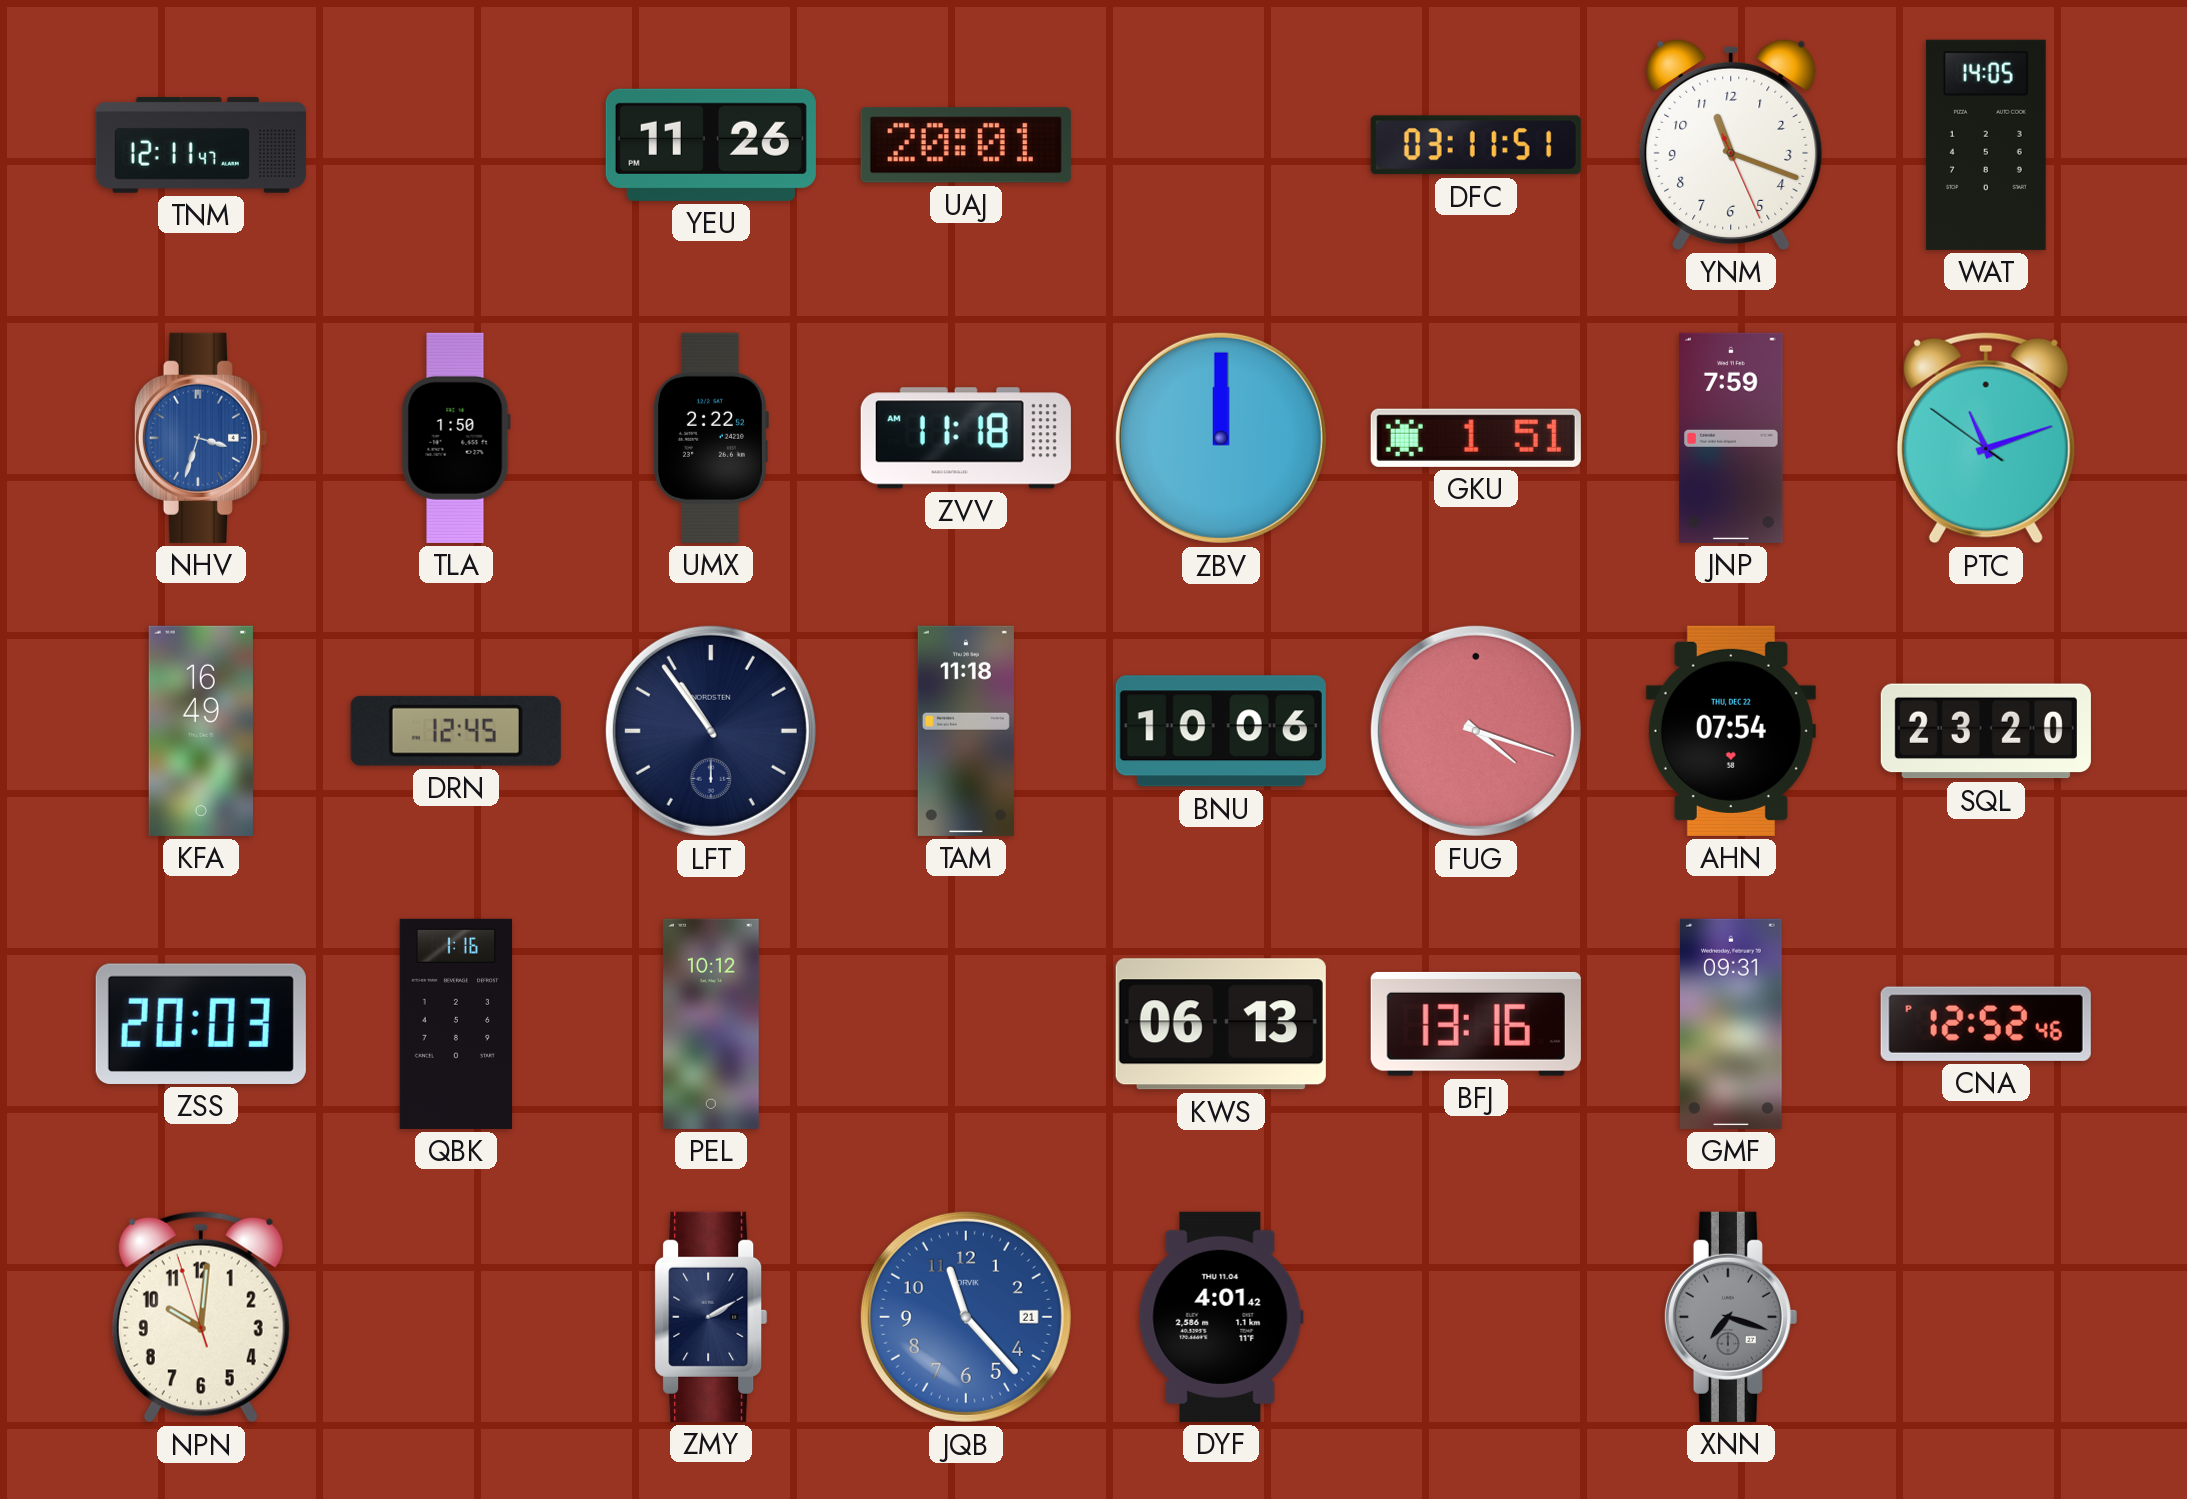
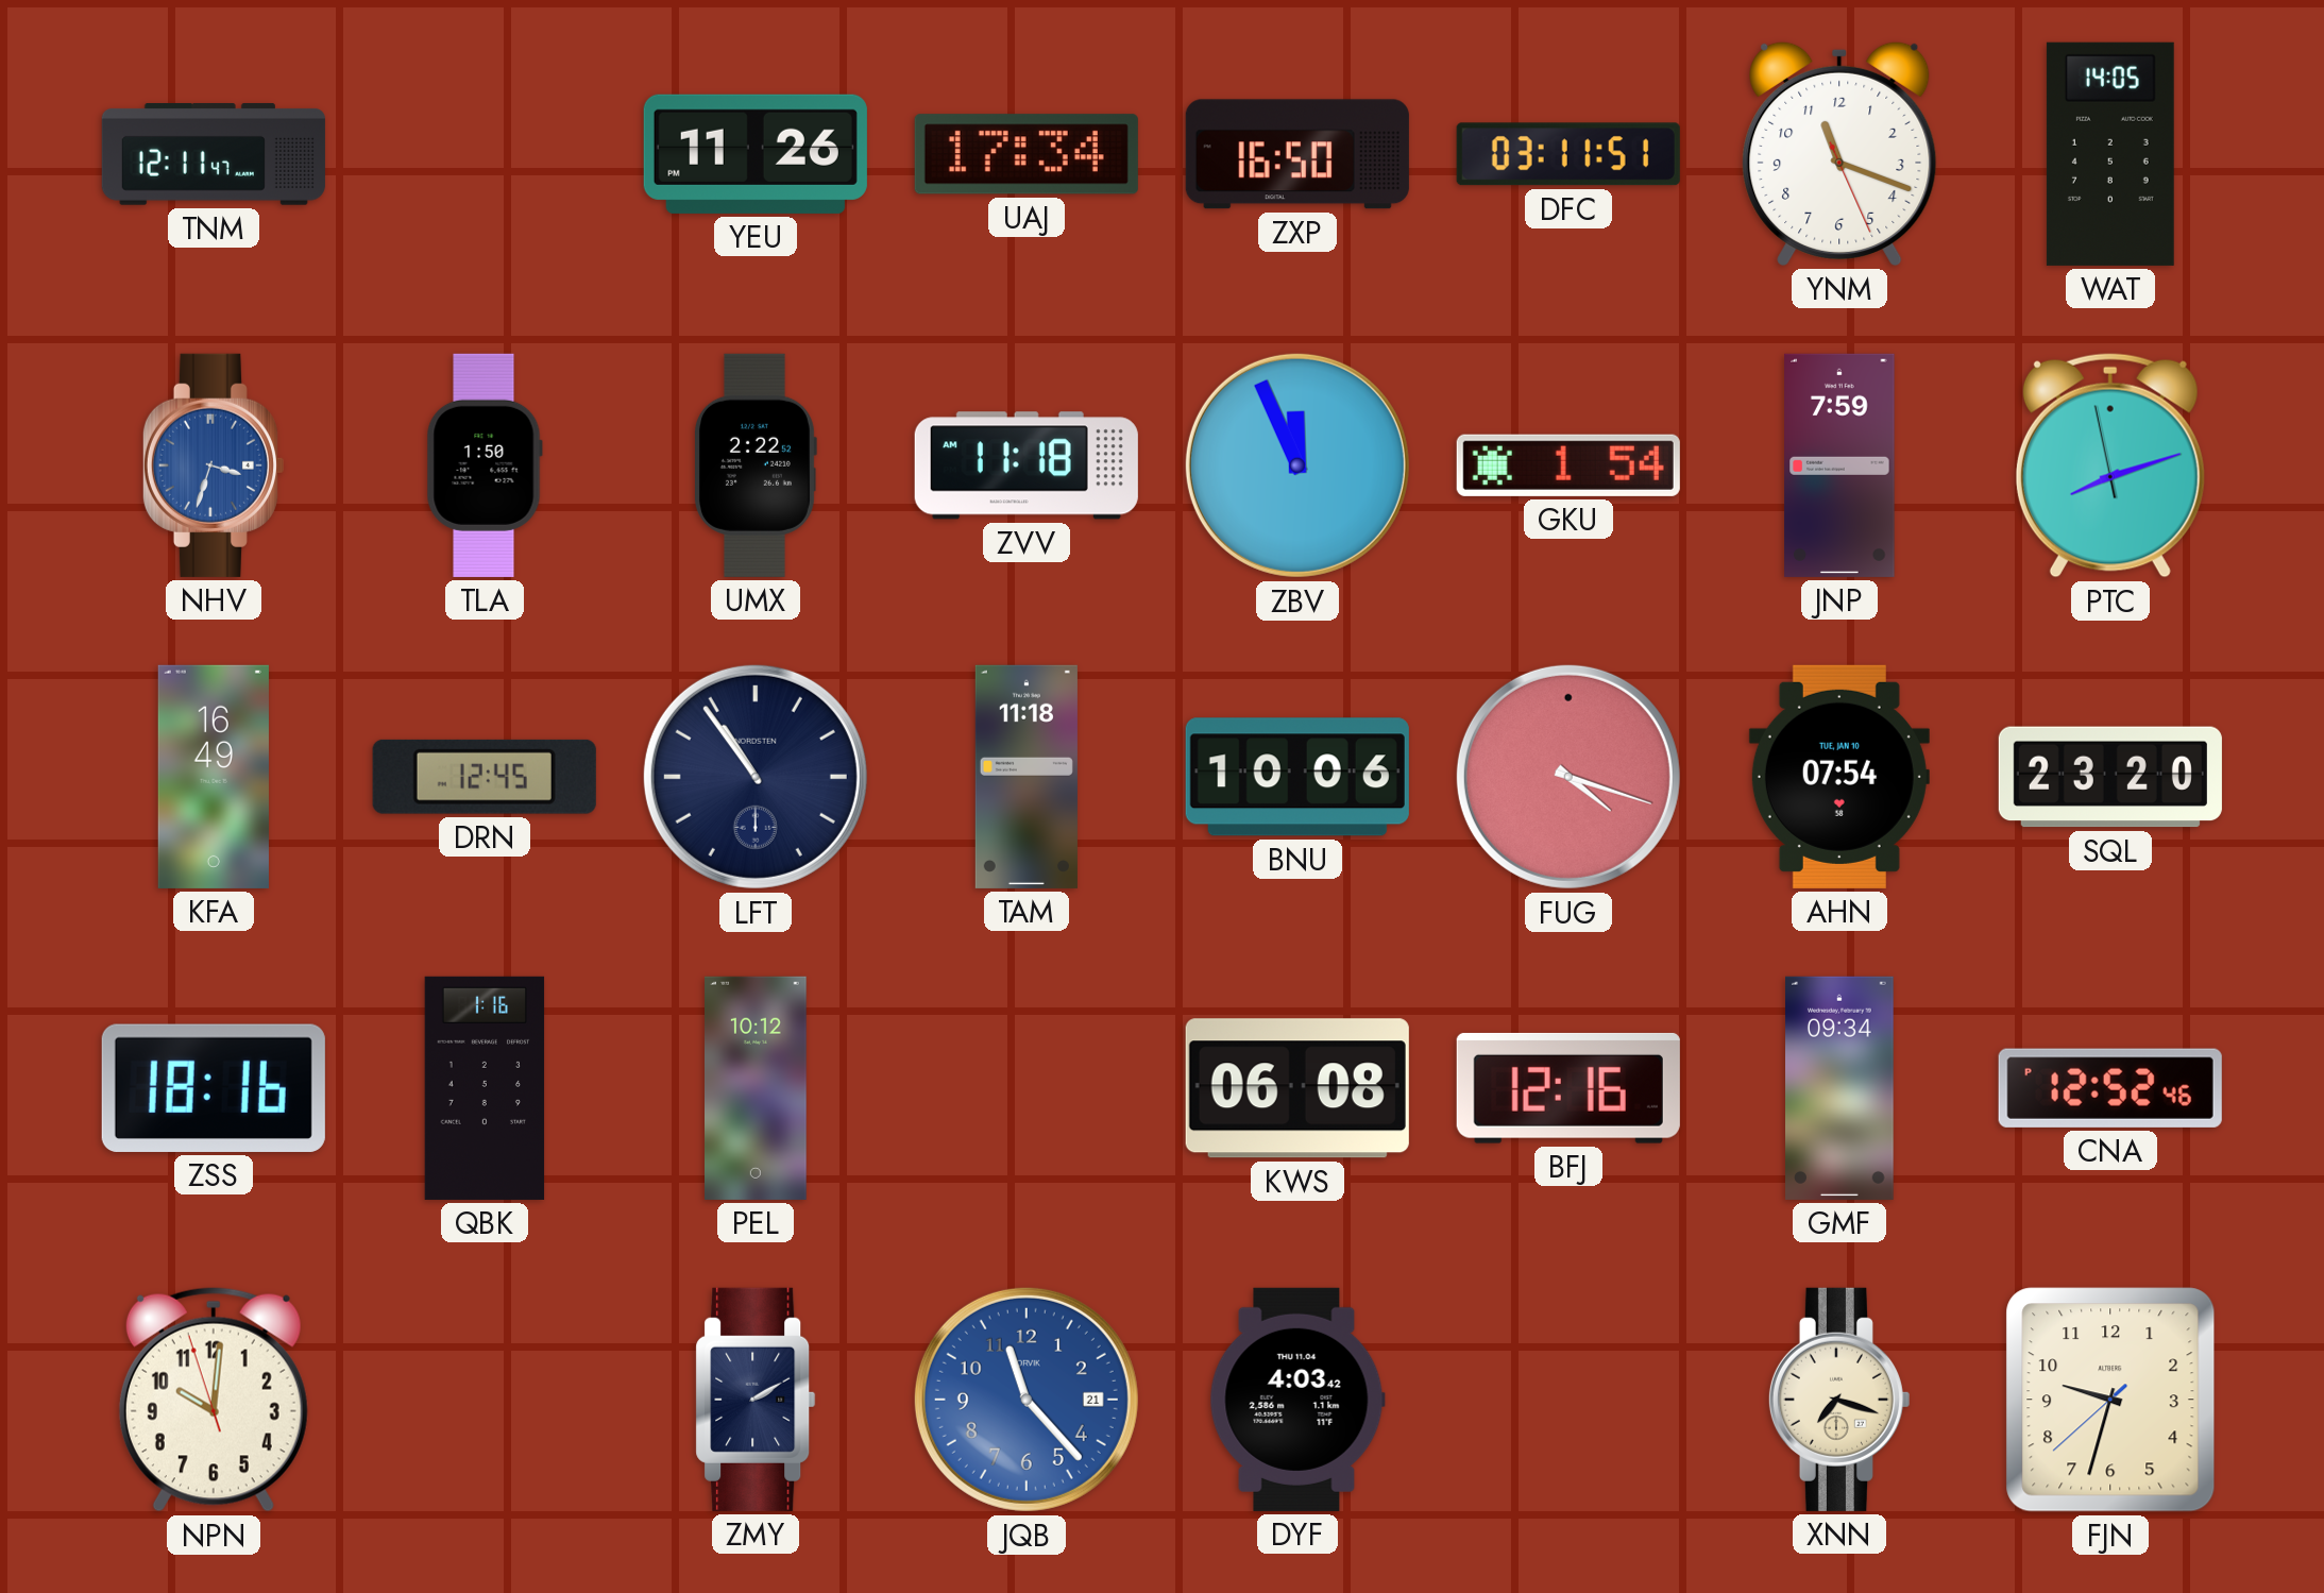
UAJ: 20:01 -> 17:34 (1027, 154)
ZXP: none -> 16:50 (1297, 154)
ZBV: 12:00 -> 11:56 (1297, 465)
GKU: 1:51 -> 1:54 (1568, 465)
PTC: 11:11 -> 8:11 (2110, 465)
AHN date: THU, DEC 22 -> TUE, JAN 10 (1839, 777)
ZSS: 20:03 -> 18:16 (214, 1088)
KWS: 06:13 -> 06:08 (1297, 1088)
BFJ: 13:16 -> 12:16 (1568, 1088)
GMF: 09:31 -> 09:34 (1840, 1088)
DYF: 4:01 -> 4:03 (1297, 1400)
XNN dial: grey -> cream (1838, 1400)
FJN: none -> 9:32 (2110, 1400)
